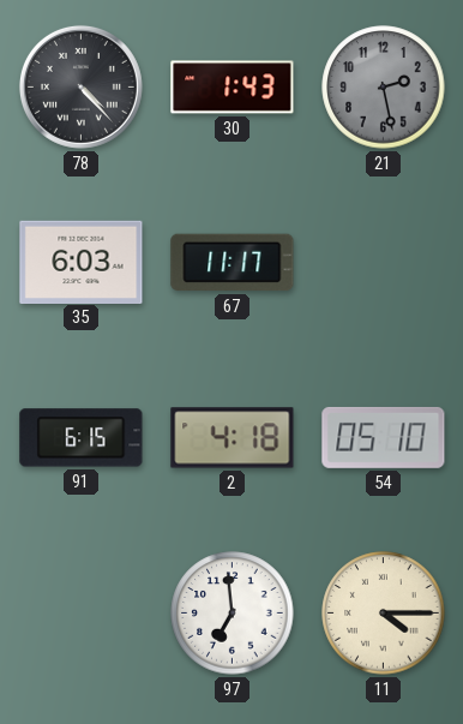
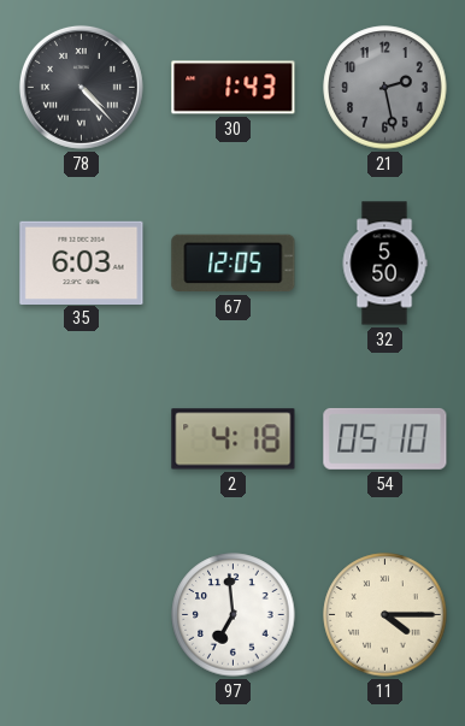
67: 11:17 -> 12:05 (234, 264)
32: none -> 5:50 (384, 264)
91: 6:15 -> none (82, 438)
